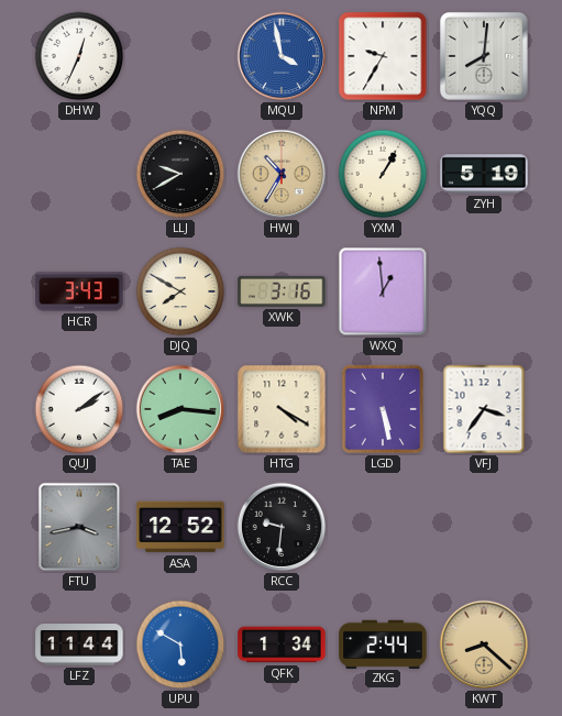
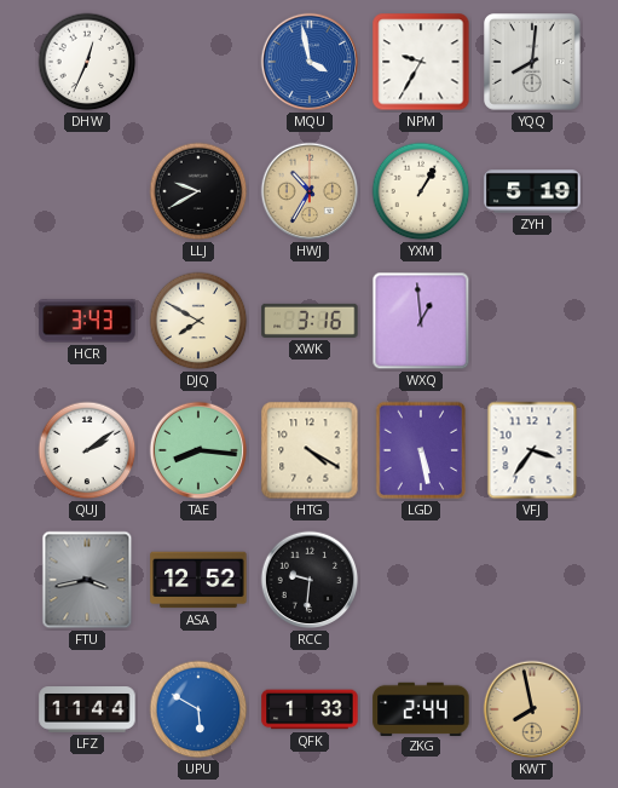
QFK: 1:34 -> 1:33 (310, 709)
KWT: 8:22 -> 7:58 (532, 709)
